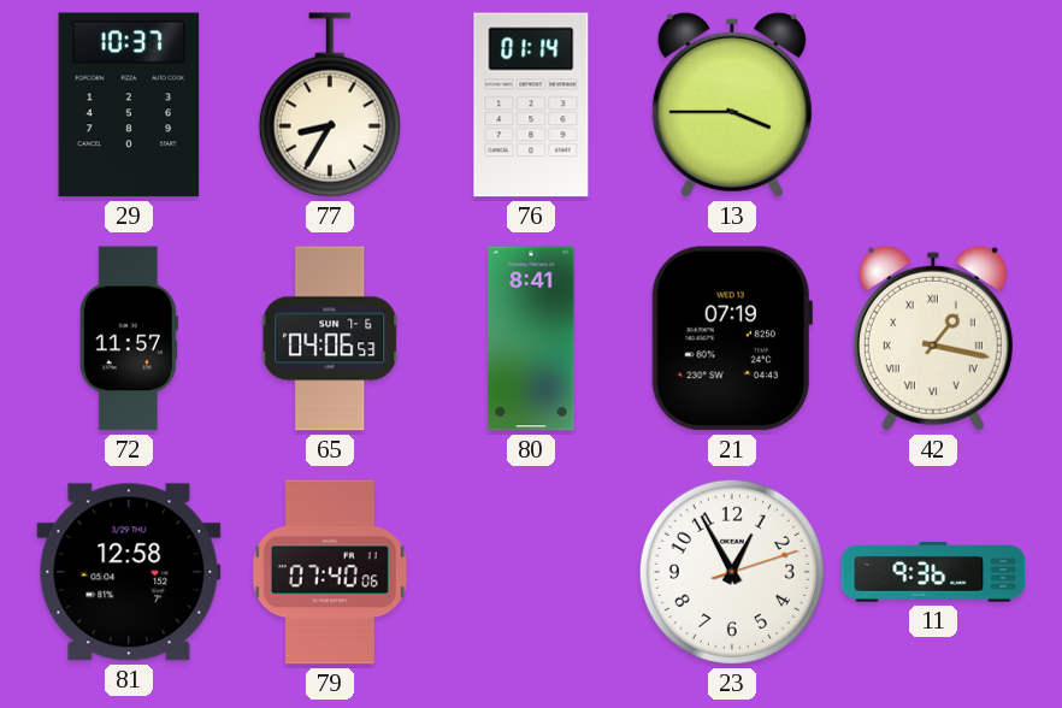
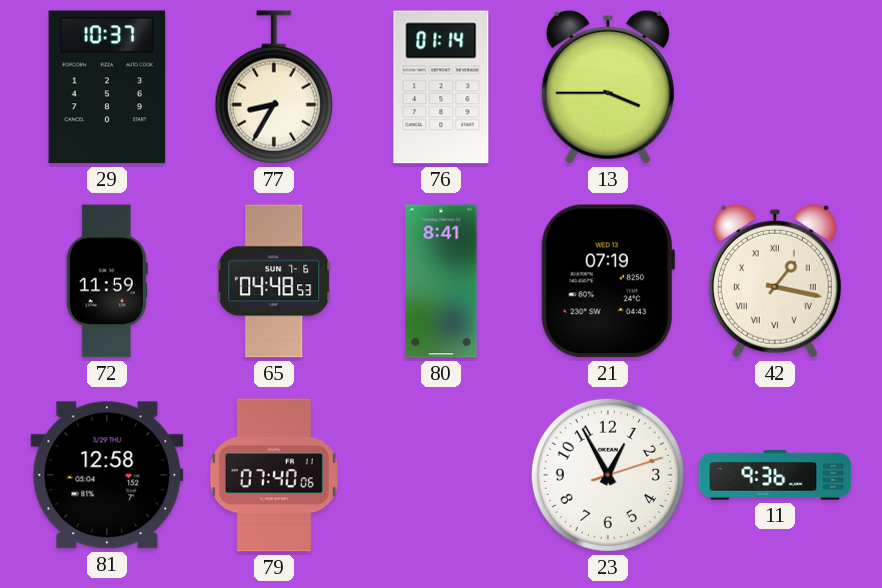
72: 11:57 -> 11:59 (107, 281)
65: 04:06 -> 04:48 (274, 281)
